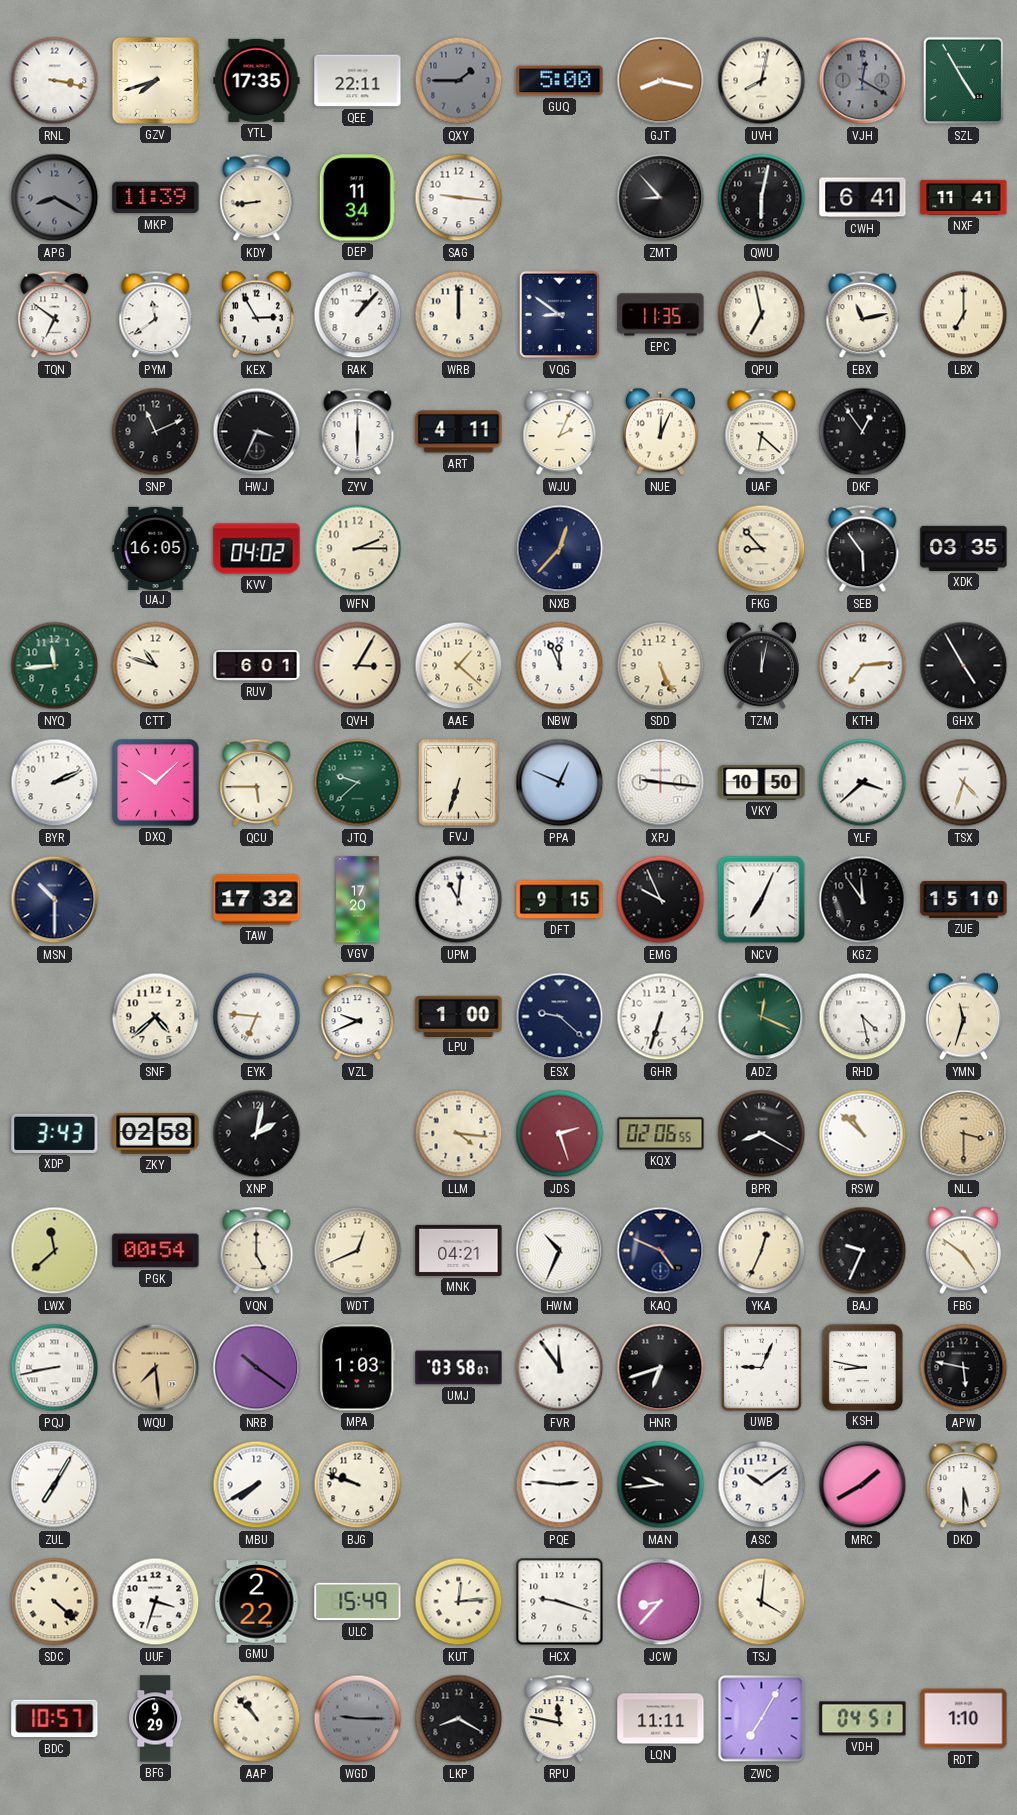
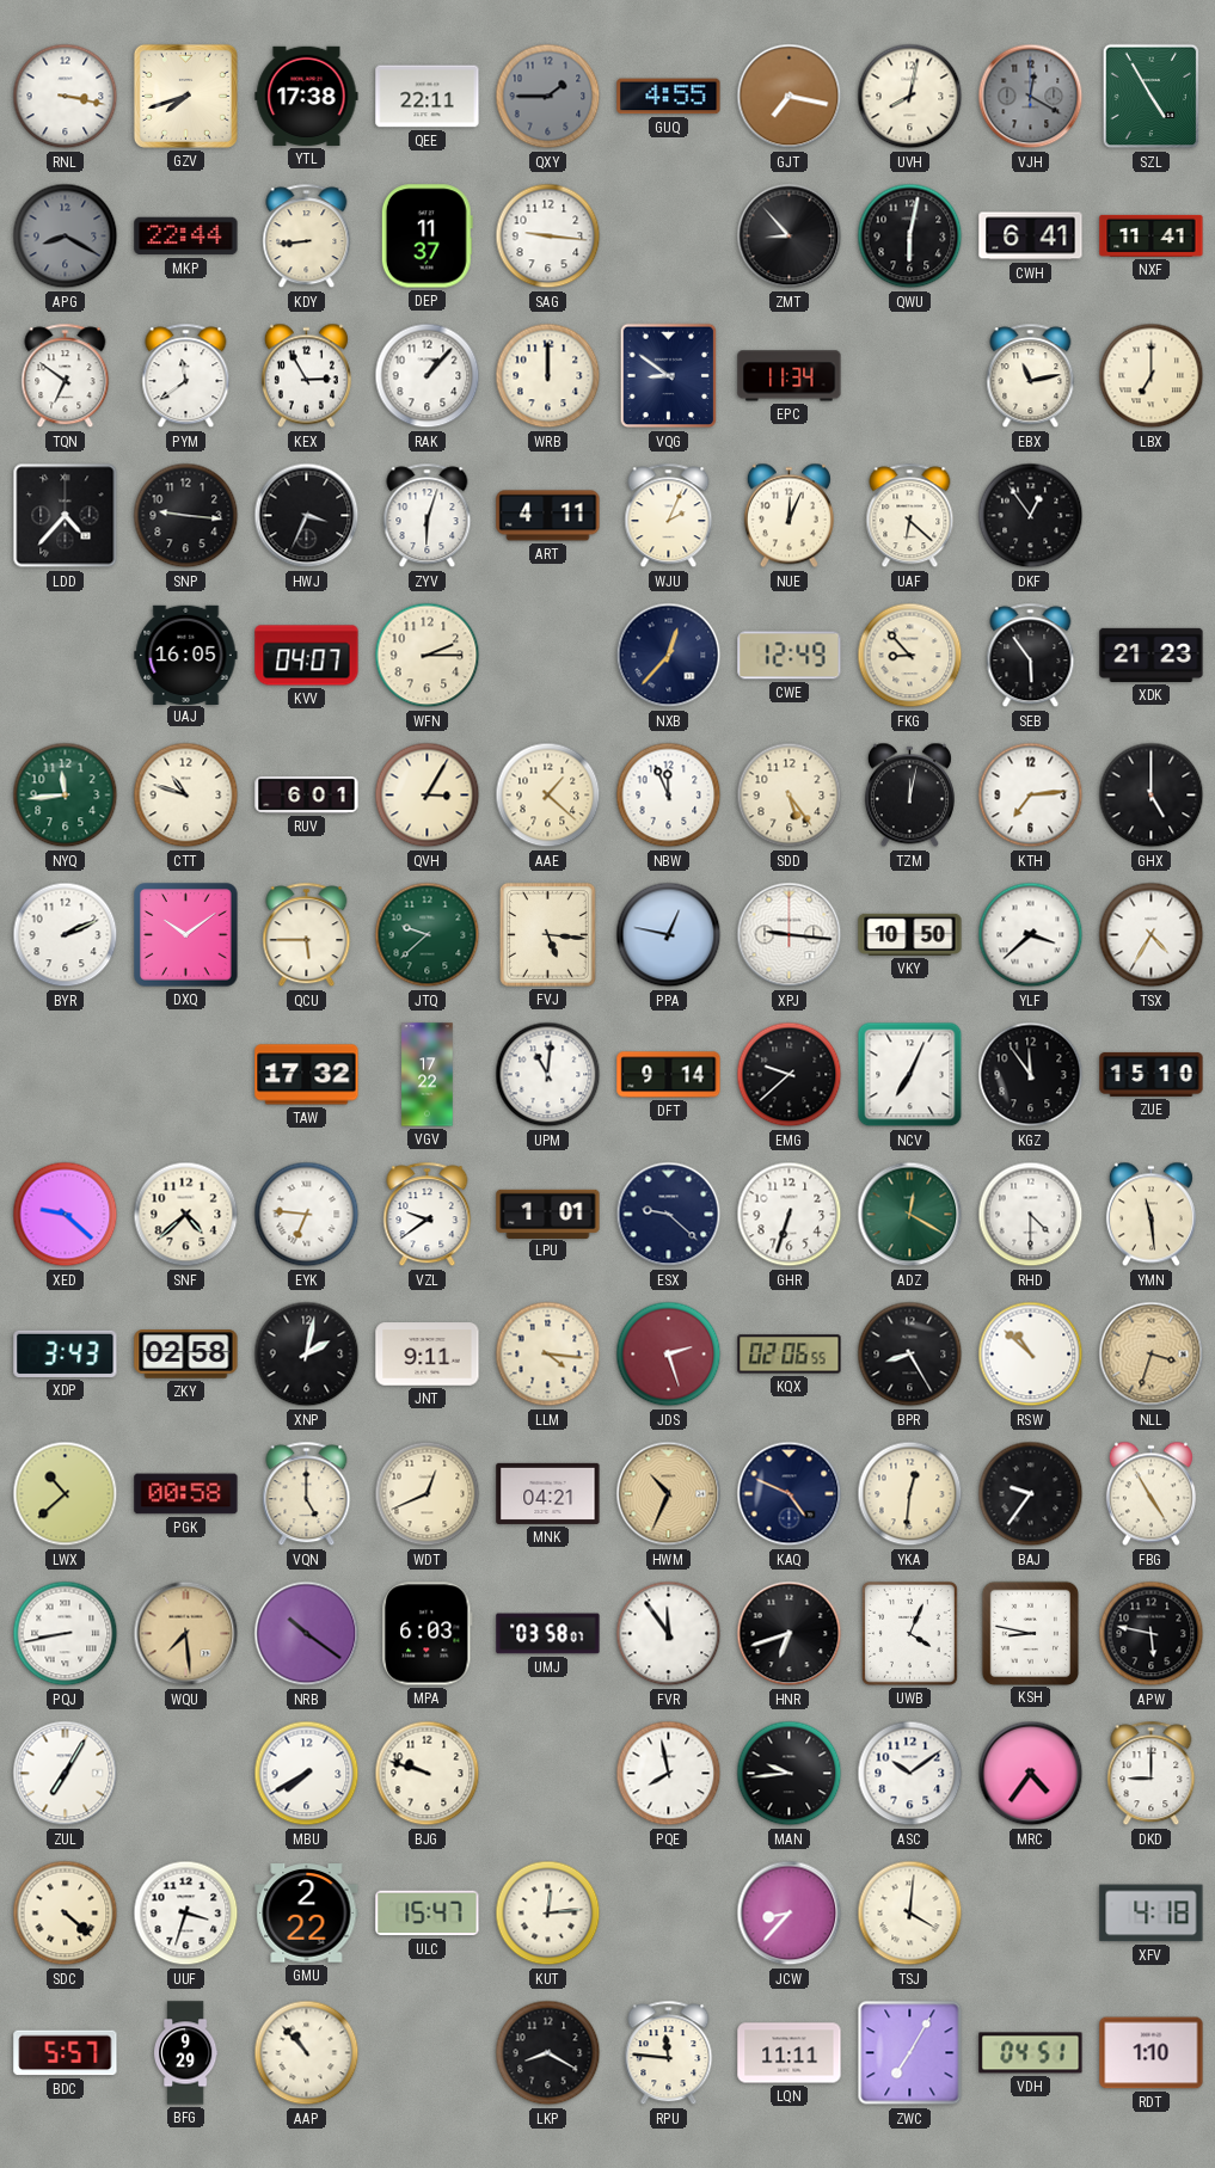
YTL: 17:35 -> 17:38 (307, 96)
GUQ: 5:00 -> 4:55 (669, 97)
GJT: 8:17 -> 7:17 (790, 97)
MKP: 11:39 -> 22:44 (186, 237)
DEP: 11:34 -> 11:37 (427, 237)
EPC: 11:35 -> 11:34 (790, 376)
QPU: 6:58 -> none (762, 315)
LDD: none -> 4:37 (66, 516)
SNP: 11:11 -> 9:16 (186, 516)
ZYV: 6:00 -> 6:03 (428, 516)
KVV: 04:02 -> 04:07 (307, 656)
CWE: none -> 12:49 (790, 656)
XDK: 03:35 -> 21:23 (1152, 655)
SDD: 5:26 -> 5:24 (790, 796)
GHX: 4:55 -> 5:00 (1152, 796)
DXQ: 10:08 -> 10:09 (186, 935)
FVJ: 6:33 -> 5:16 (547, 935)
PPA: 12:49 -> 12:47 (669, 935)
TSX: 4:33 -> 4:35 (1152, 935)
MSN: 10:30 -> none (55, 900)
VGV: 17:20 -> 17:22 (428, 1075)
DFT: 9:15 -> 9:14 (669, 1075)
EMG: 9:56 -> 9:38 (790, 1075)
XED: none -> 9:22 (66, 1215)
VZL: 9:41 -> 9:39 (428, 1215)
LPU: 1:00 -> 1:01 (548, 1214)
ADZ: 12:19 -> 12:20 (910, 1215)
RHD: 4:28 -> 4:30 (1031, 1215)
YMN: 11:33 -> 11:29 (1150, 1215)
JNT: none -> 9:11 (428, 1355)
BPR: 8:20 -> 8:25 (910, 1355)
NLL: 3:30 -> 3:33 (1152, 1355)
LWX: 11:38 -> 10:38 (66, 1494)
PGK: 00:54 -> 00:58 (186, 1494)
HWM dial: white -> champagne (669, 1494)
YKA: 12:34 -> 12:31 (910, 1494)
BAJ: 9:34 -> 9:36 (1031, 1494)
FBG: 4:51 -> 4:55 (1150, 1494)
MPA: 1:03 -> 6:03 (428, 1634)
UWB: 9:04 -> 4:04 (909, 1634)
PQE: 2:46 -> 7:58 (669, 1774)
MRC: 1:40 -> 4:36 (1031, 1774)
DKD: 5:30 -> 9:00 (1152, 1774)
ULC: 15:49 -> 15:47 (428, 1914)
HCX: 9:18 -> none (560, 1602)
XFV: none -> 4:18 (1152, 1914)
BDC: 10:57 -> 5:57 (66, 2053)
WGD: 9:15 -> none (358, 1719)
RPU: 11:47 -> 11:46 (669, 2053)
